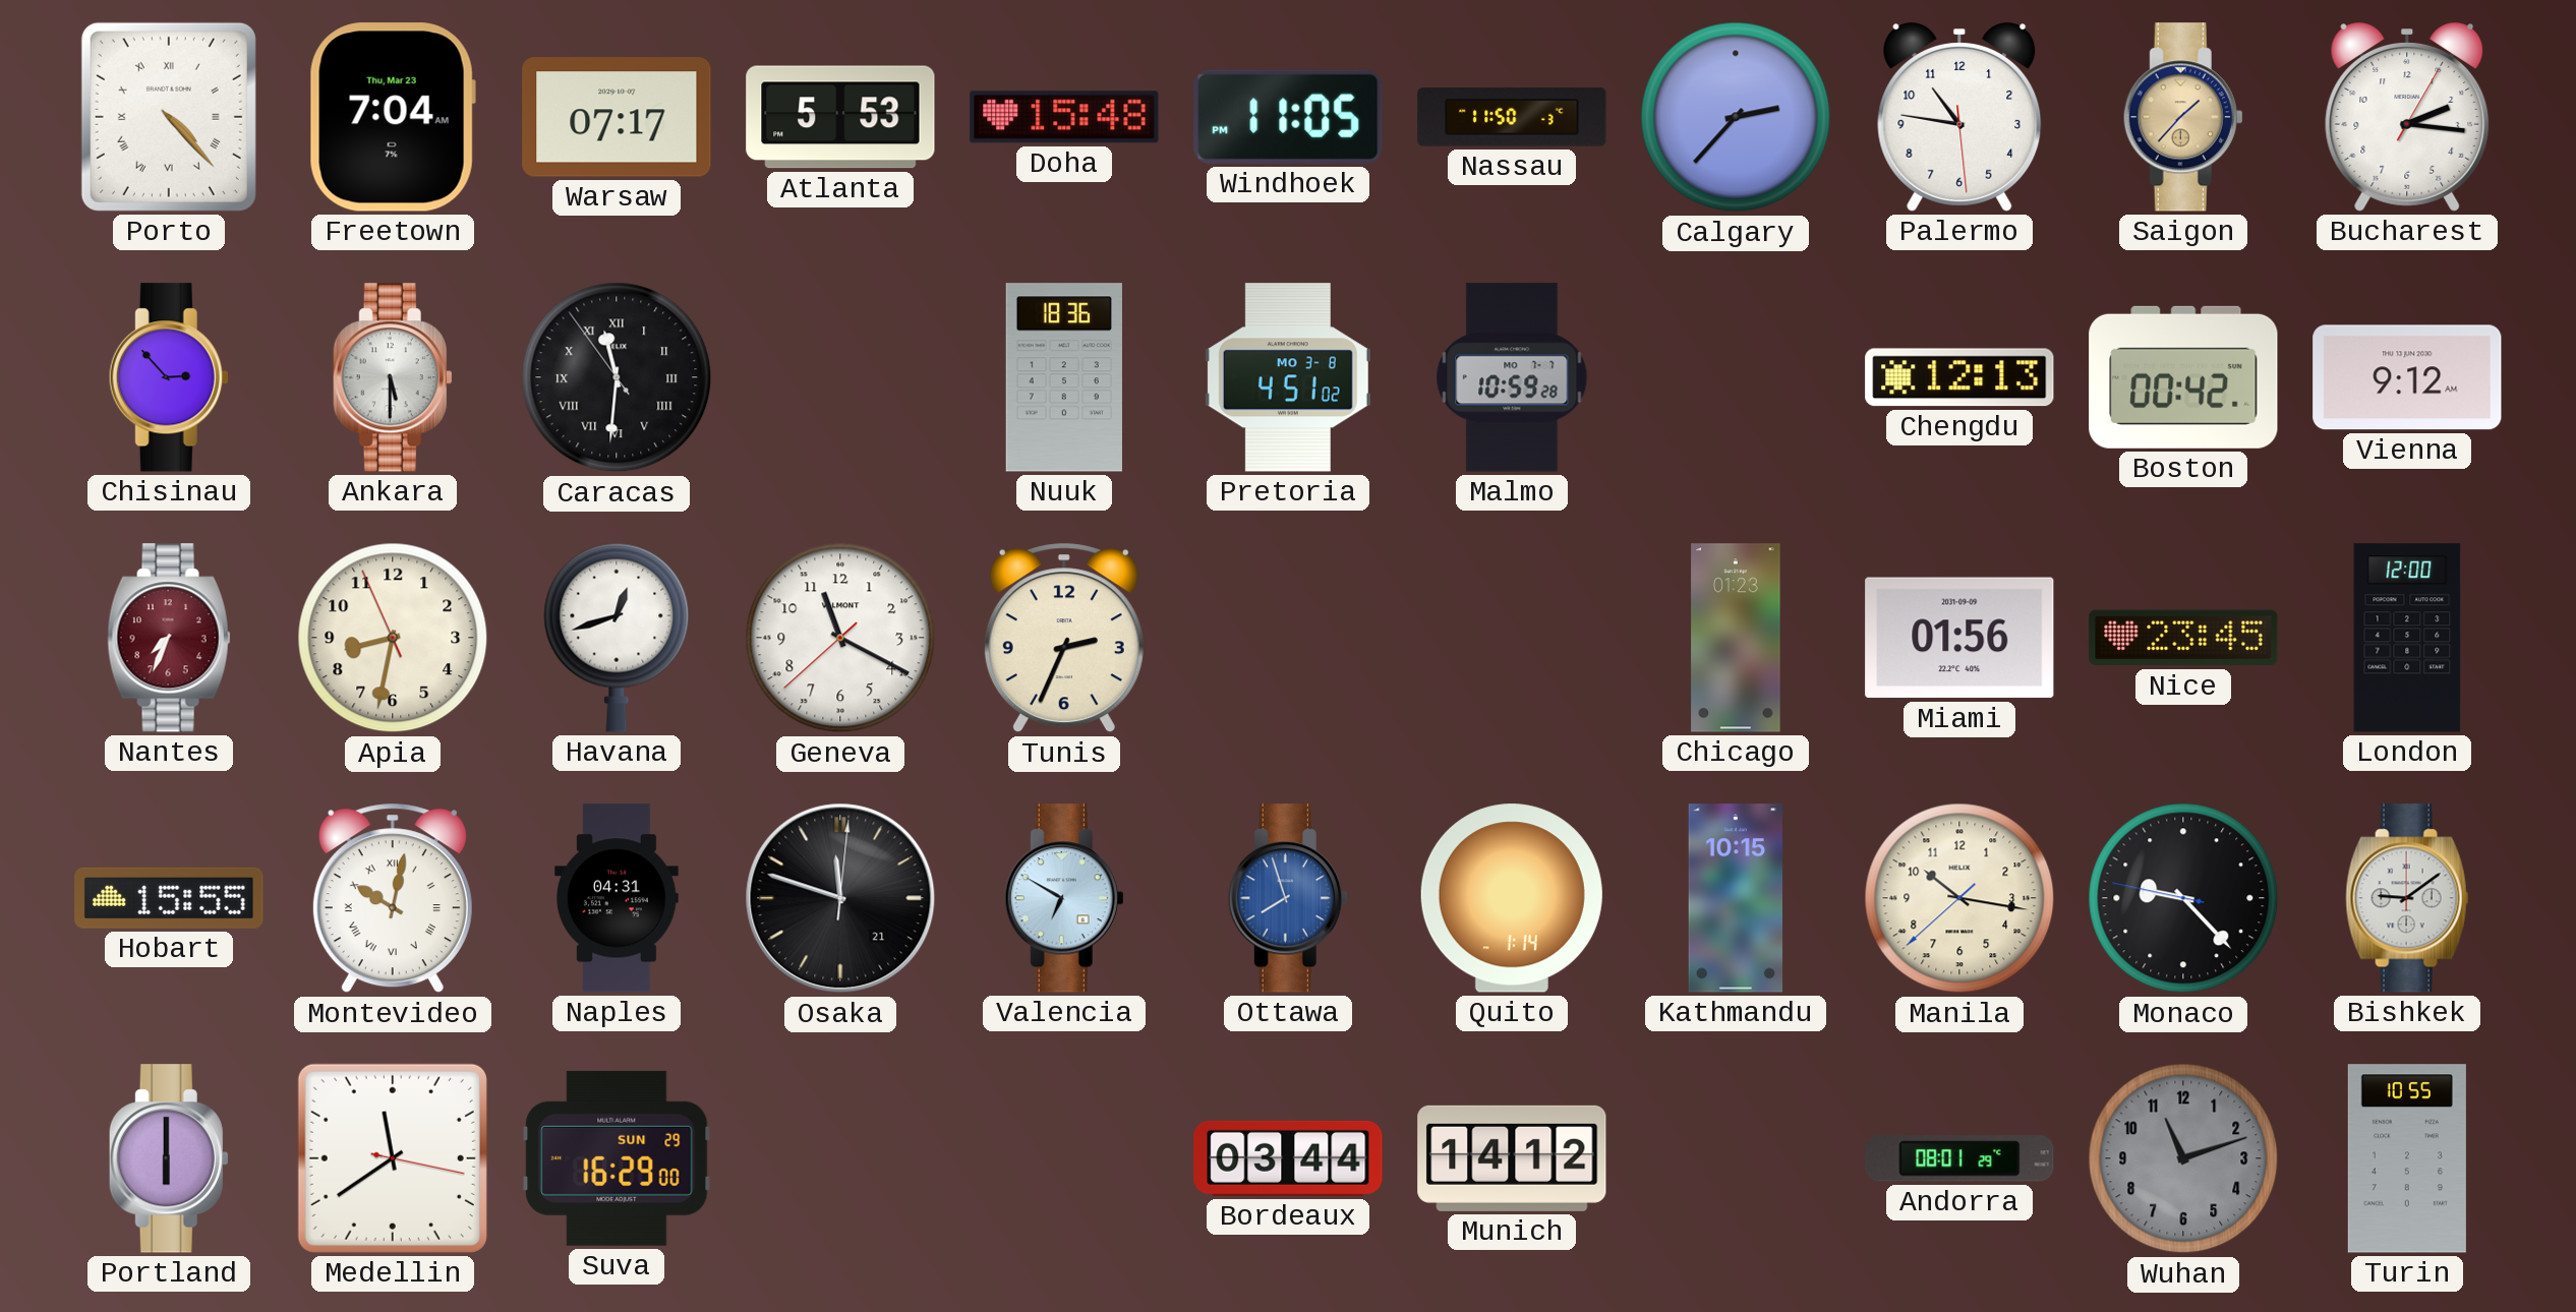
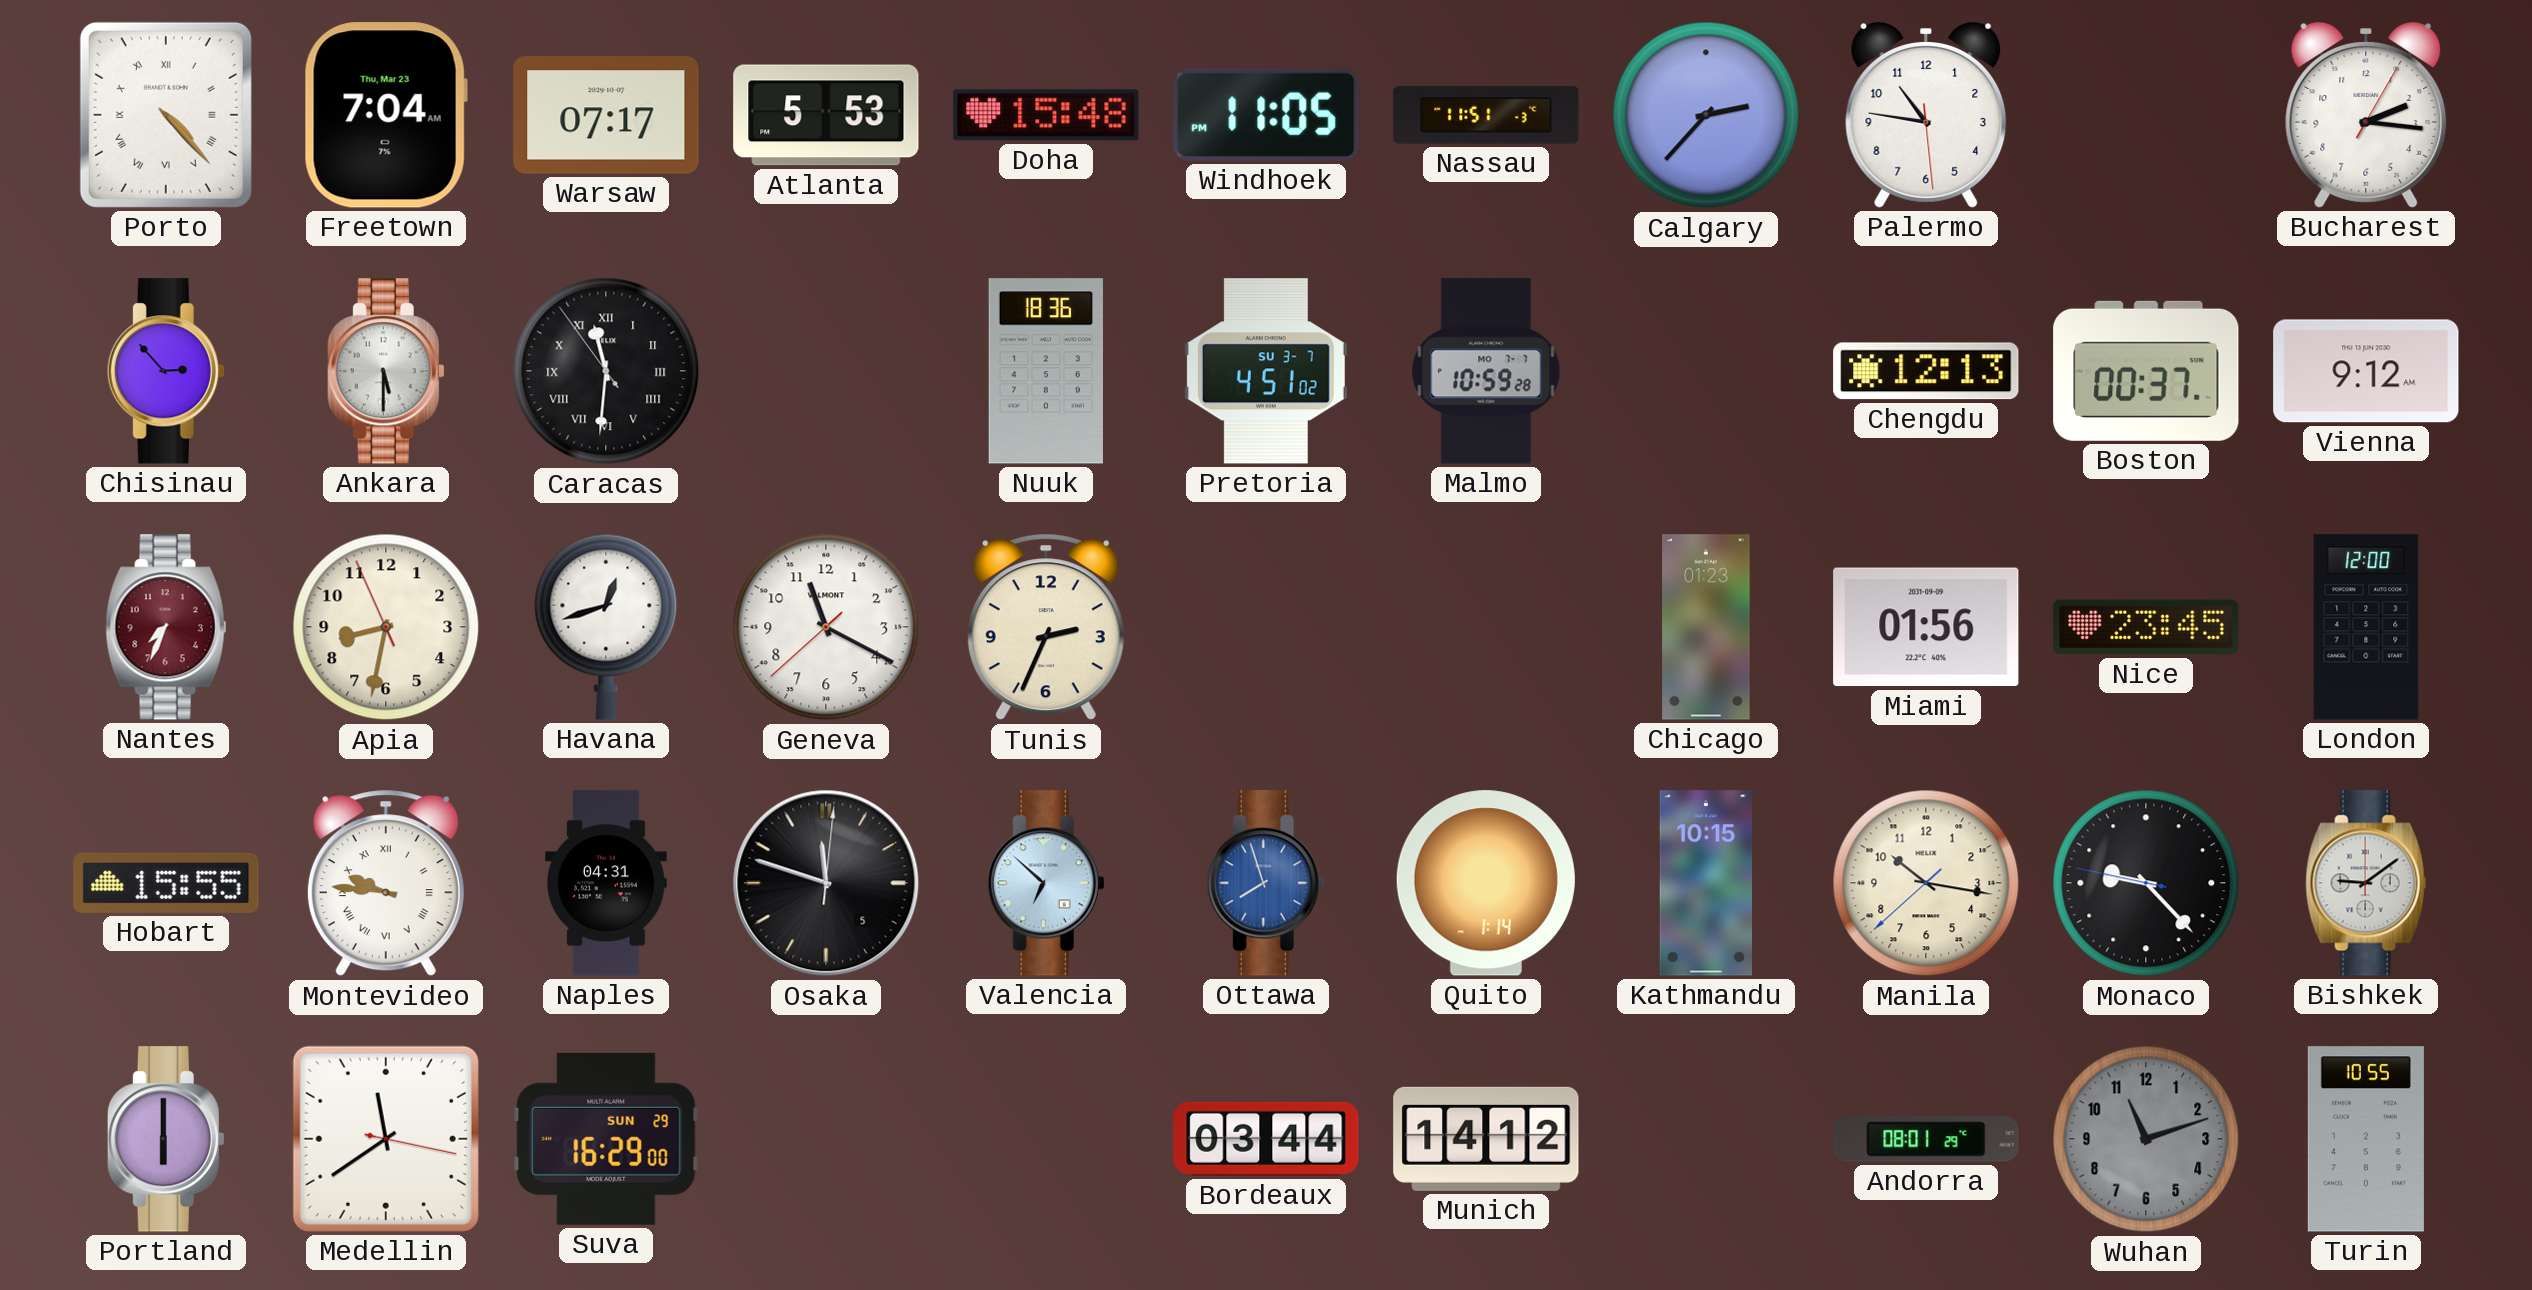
Nassau: 11:50 -> 11:51 (1486, 115)
Saigon: 1:37 -> none (2183, 117)
Pretoria date: MO 3-8 -> SU 3-7 (1266, 371)
Boston: 00:42 -> 00:37 (2146, 371)
Montevideo: 10:02 -> 9:46 (386, 883)
Osaka date: 21 -> 5 (826, 883)
Valencia: 6:50 -> 6:52 (1046, 883)
